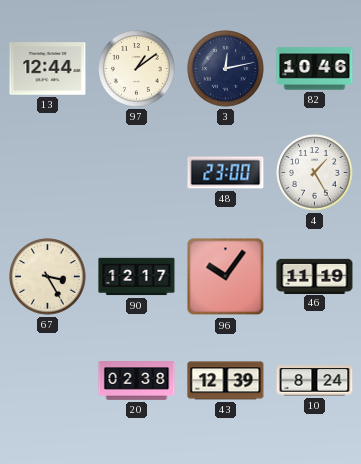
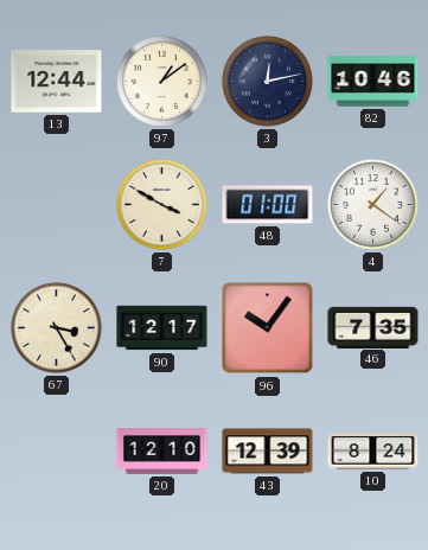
7: none -> 3:50 (162, 205)
48: 23:00 -> 01:00 (268, 205)
4: 1:25 -> 1:21 (373, 205)
46: 11:19 -> 7:35 (373, 327)
20: 02:38 -> 12:10 (162, 452)
